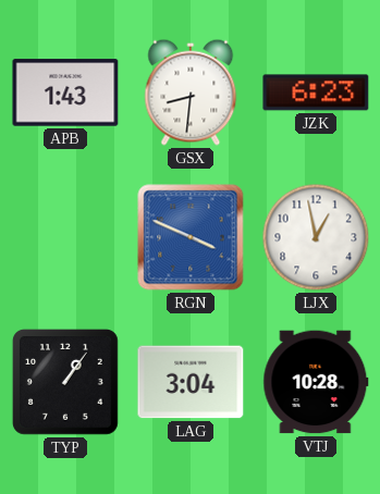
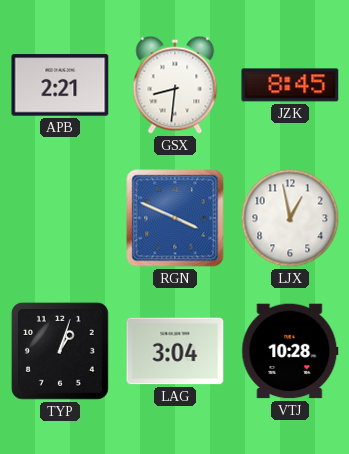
APB: 1:43 -> 2:21 (60, 85)
JZK: 6:23 -> 8:45 (290, 85)
TYP: 1:06 -> 1:03 (60, 351)
